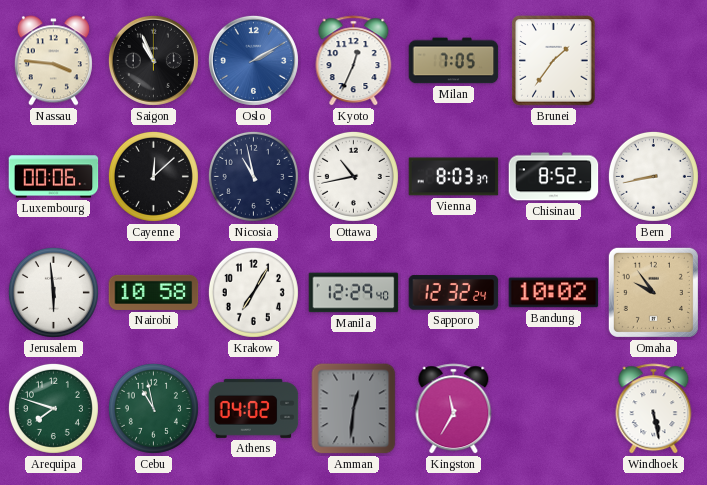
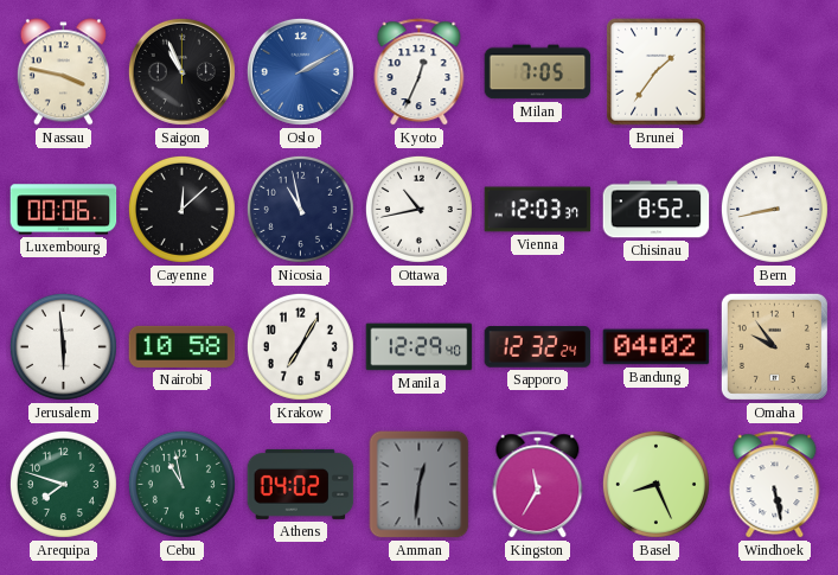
Nassau: 3:46 -> 3:47 (63, 72)
Vienna: 8:03 -> 12:03 (538, 210)
Bandung: 10:02 -> 04:02 (657, 347)
Basel: none -> 8:26 (655, 484)
